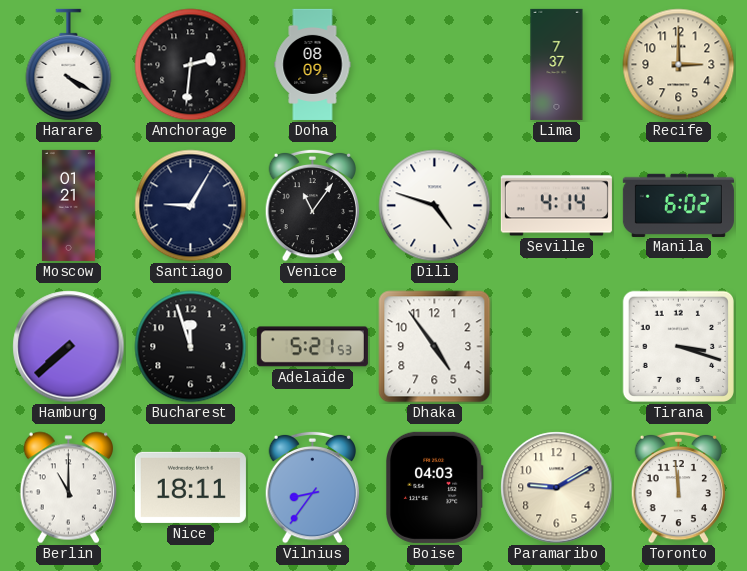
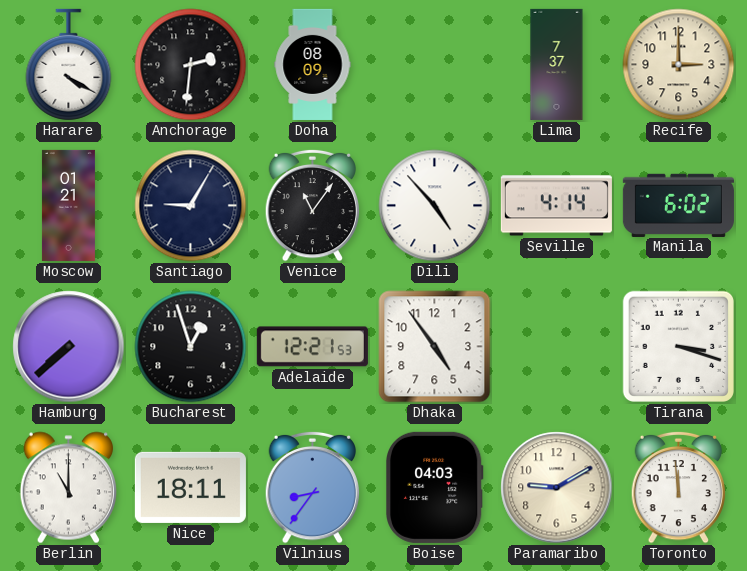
Dili: 4:48 -> 4:53 (435, 206)
Bucharest: 11:57 -> 12:57 (191, 347)
Adelaide: 5:21 -> 12:21 (312, 347)
